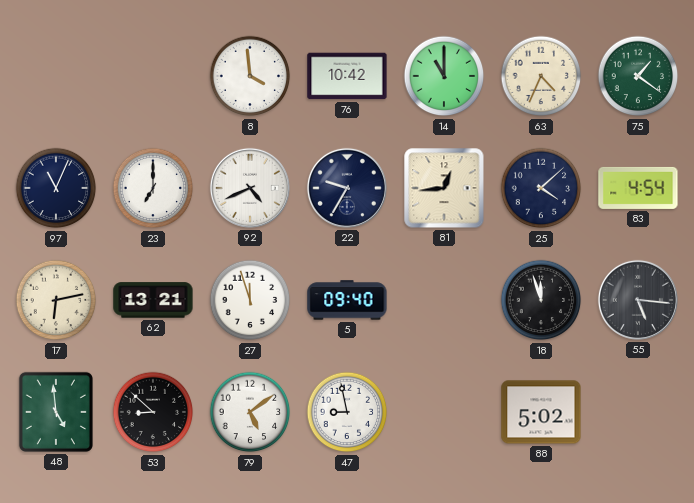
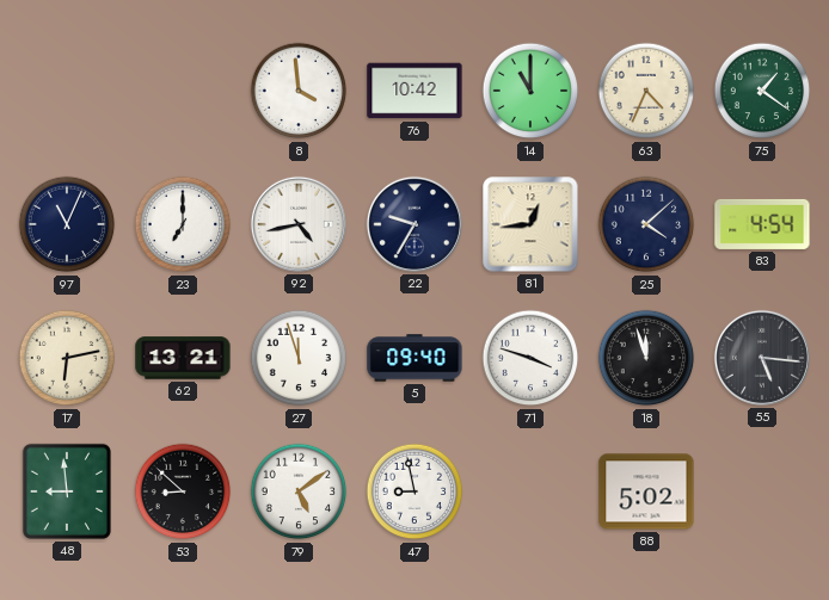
92: 4:41 -> 4:43 (299, 224)
71: none -> 3:48 (530, 358)
48: 4:59 -> 8:59 (67, 491)
